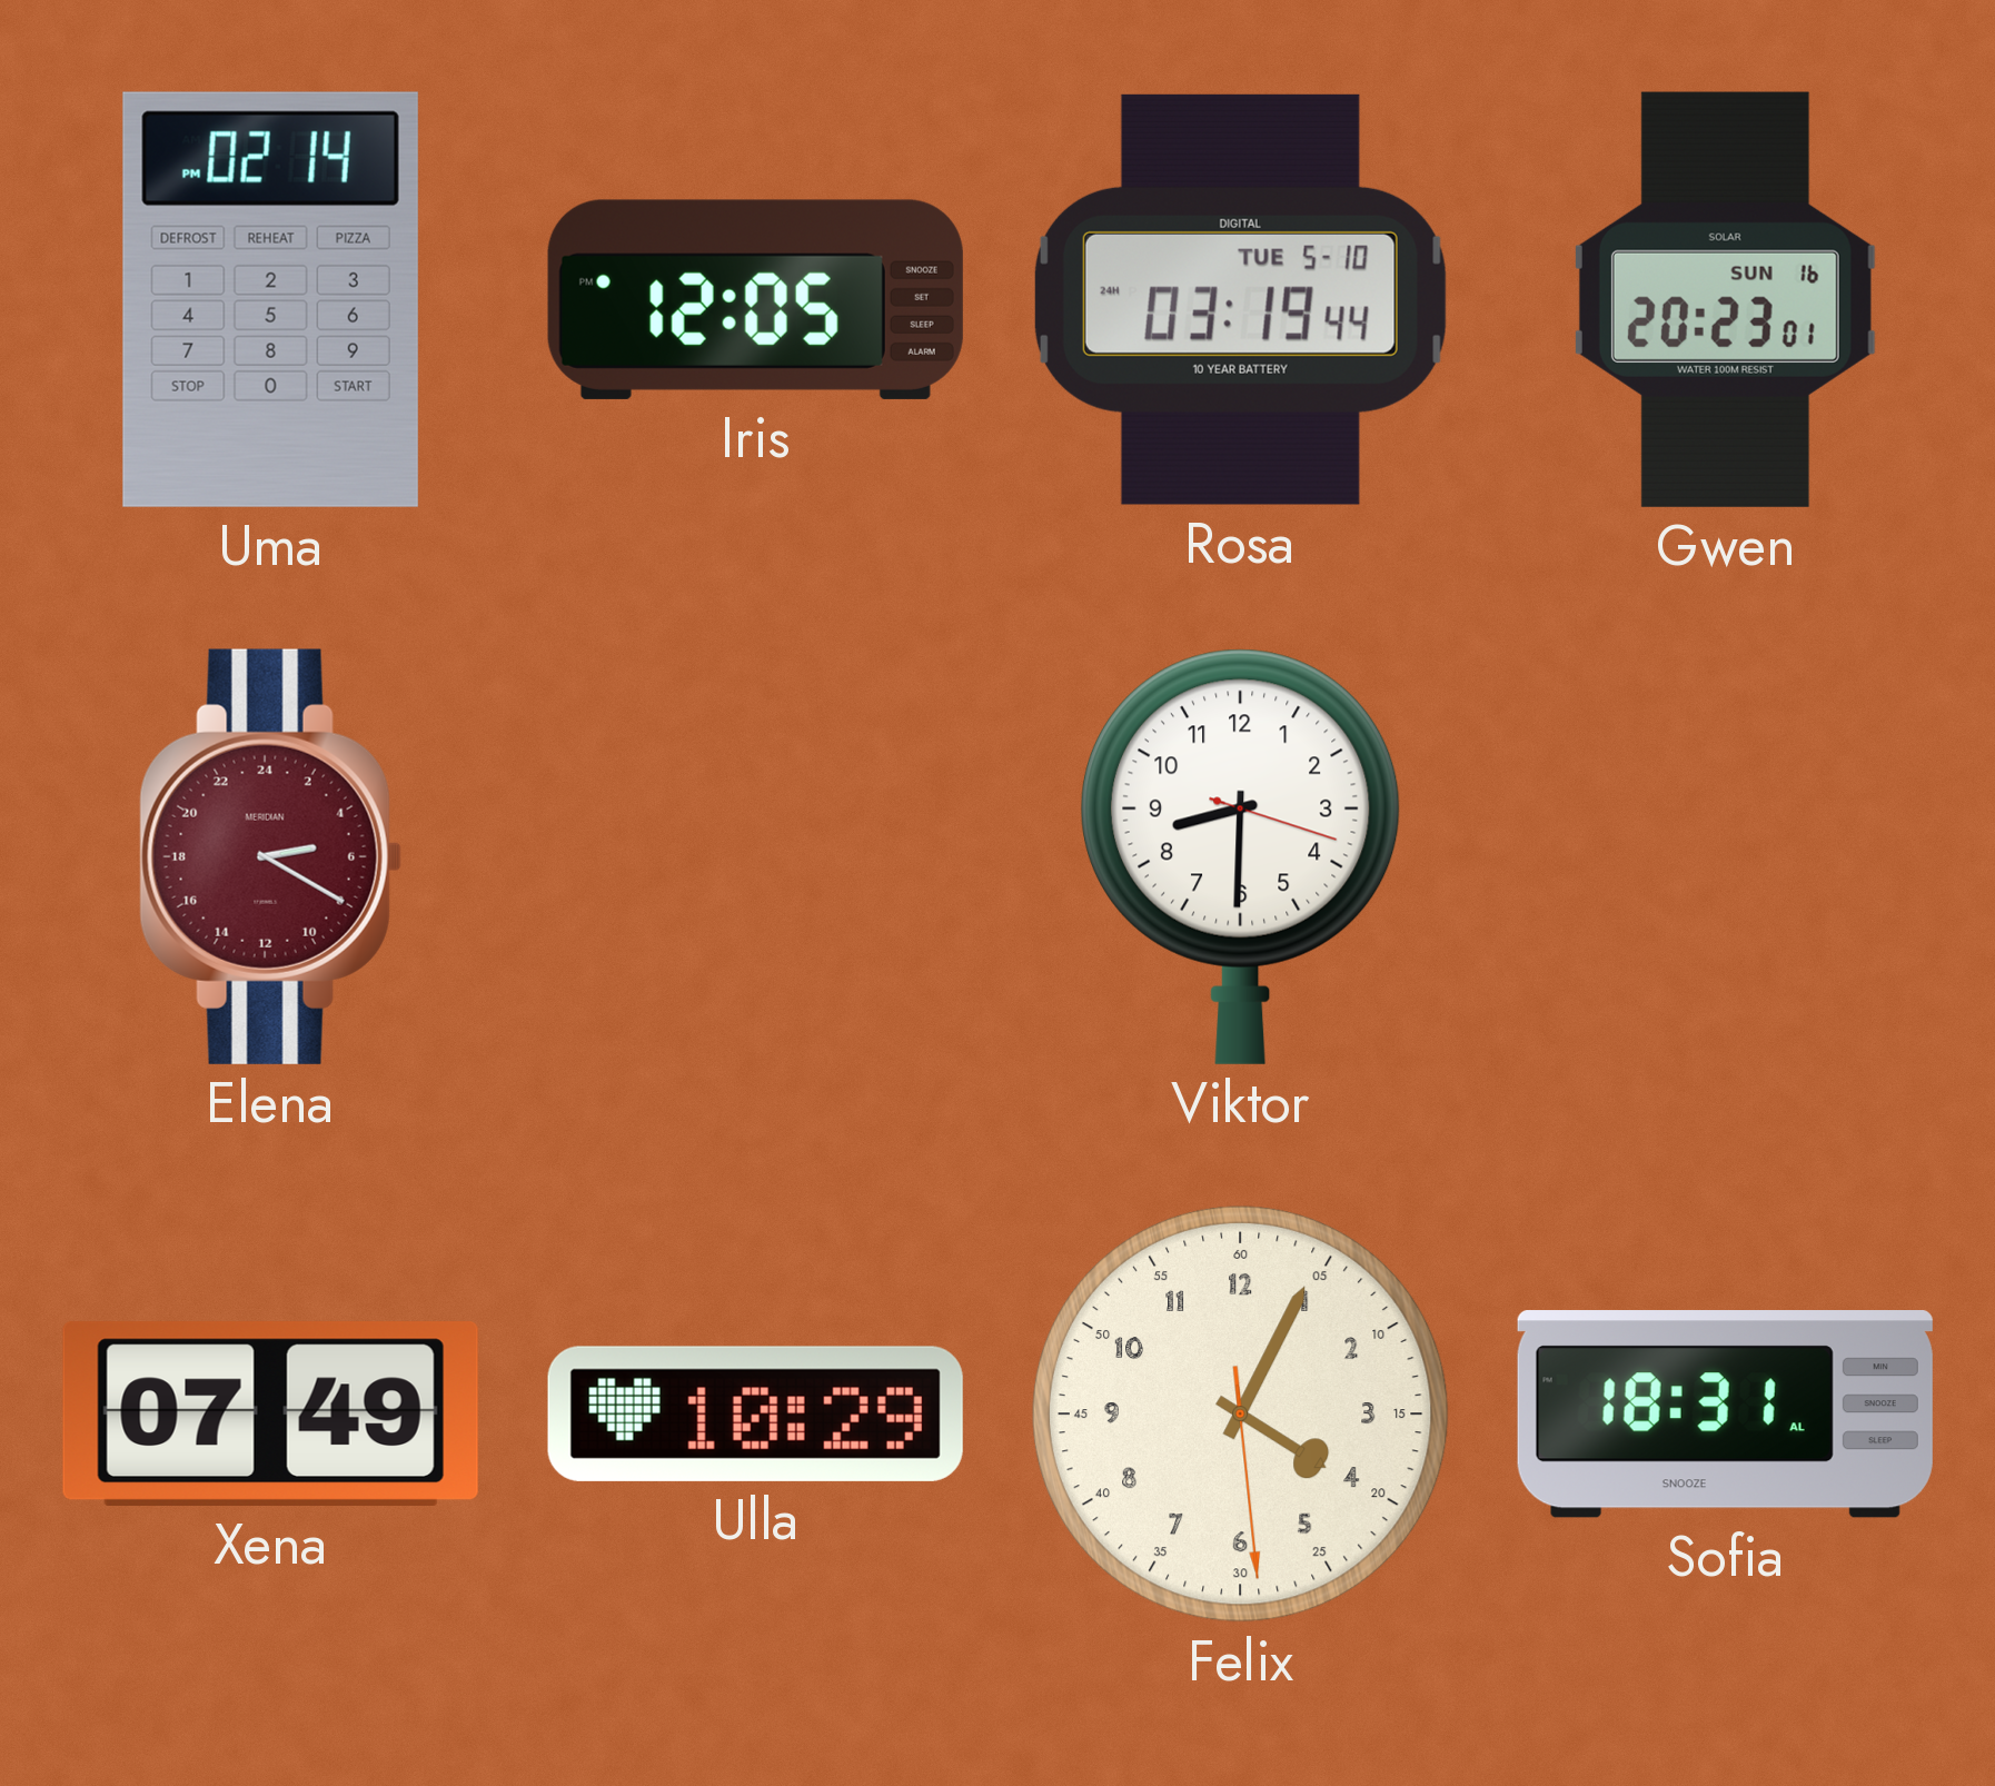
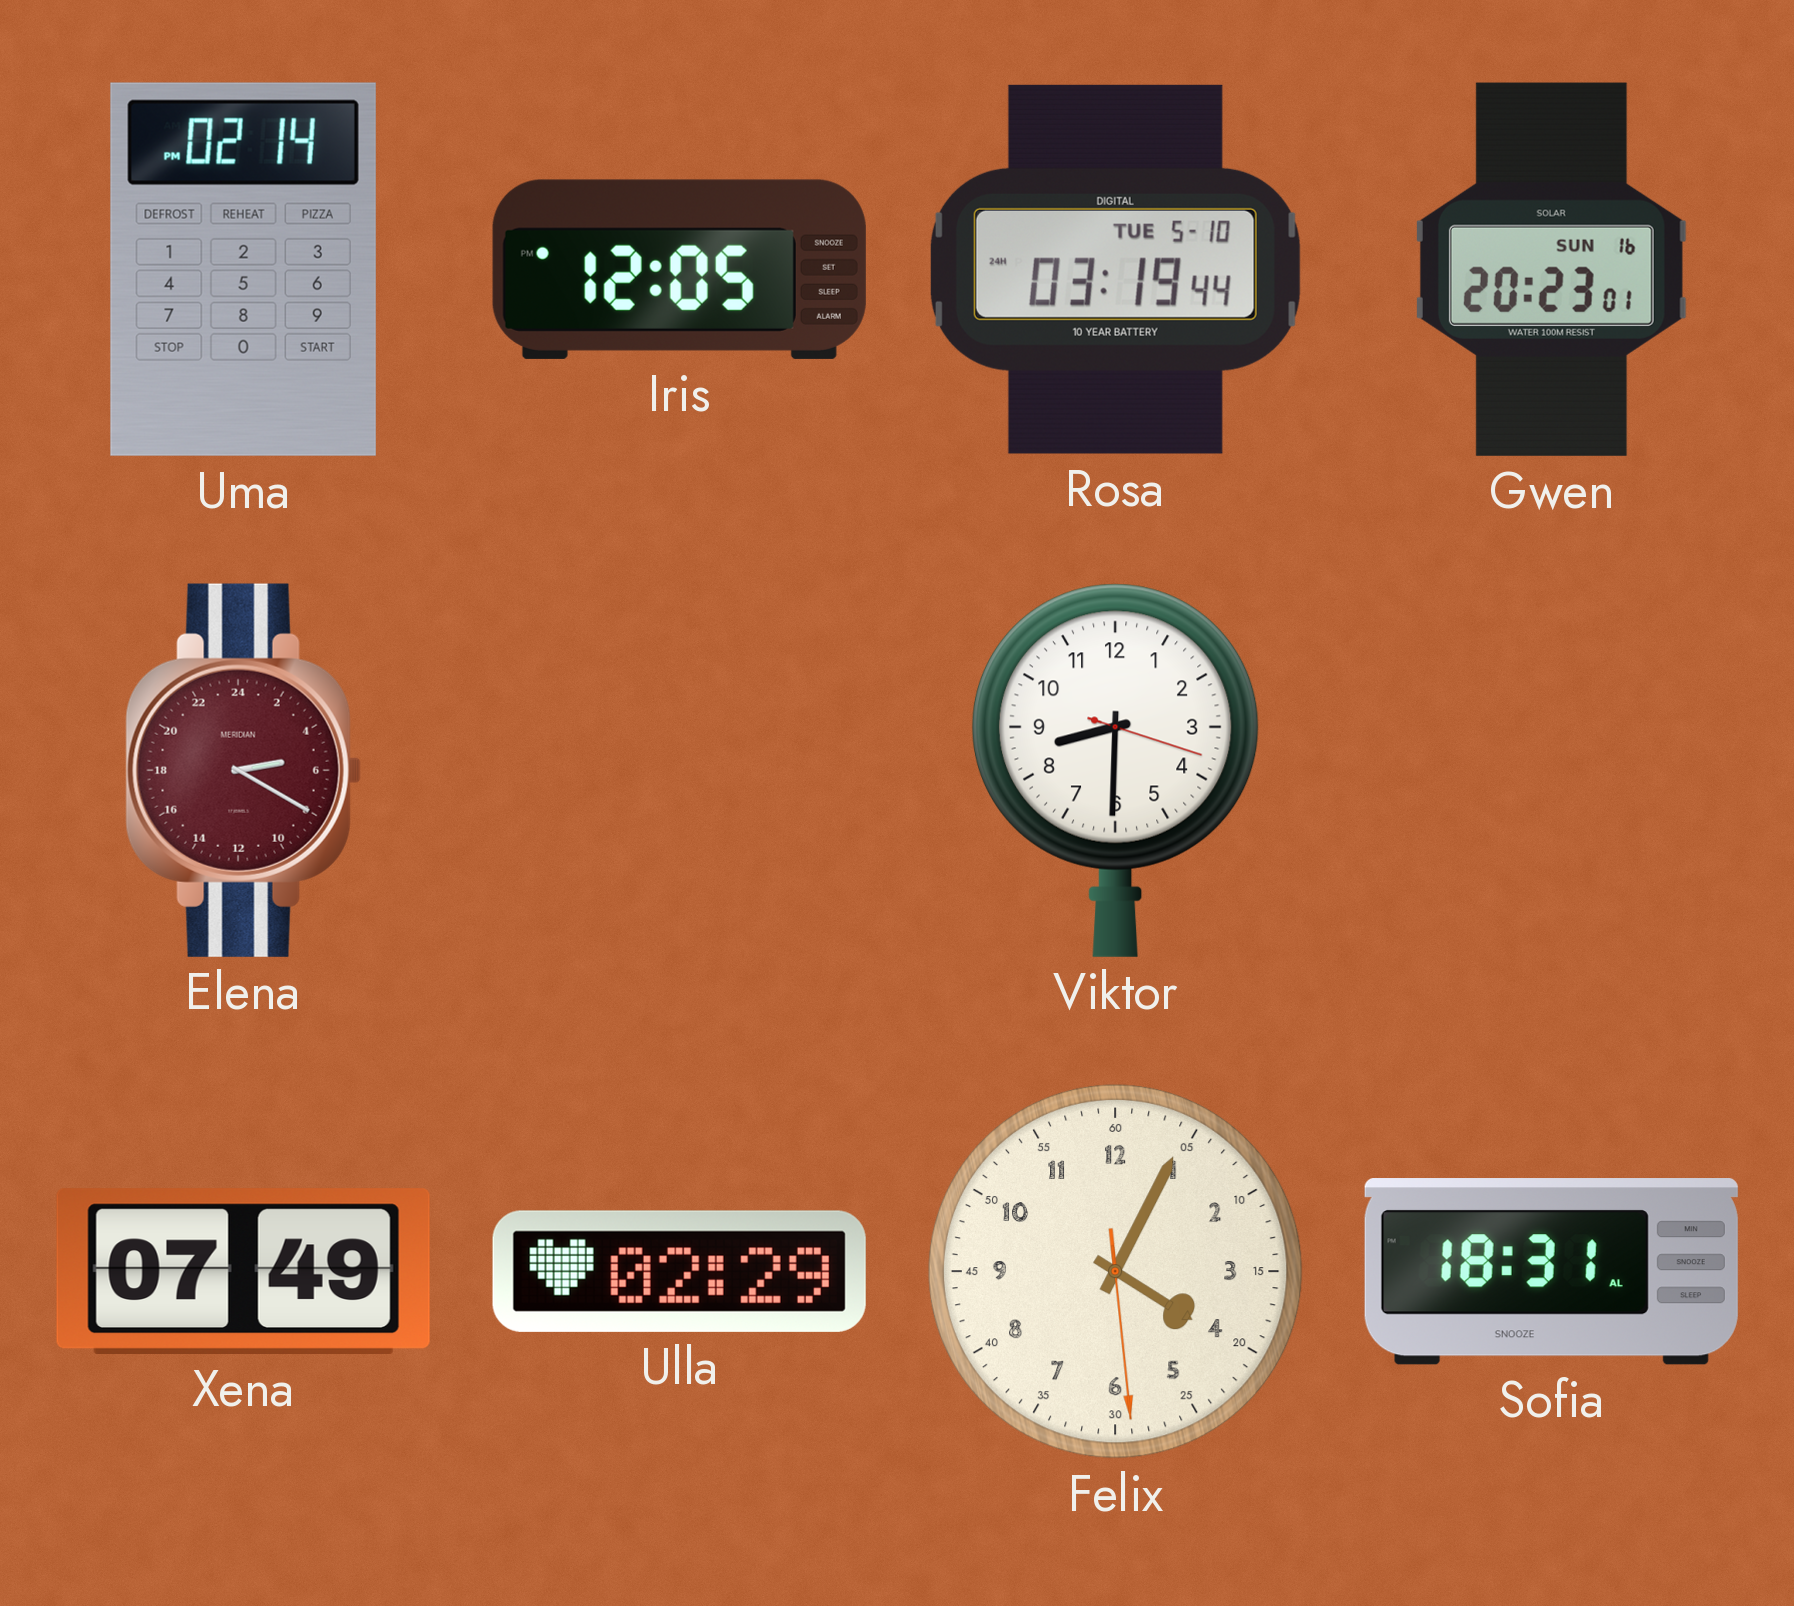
Ulla: 10:29 -> 02:29 (679, 1271)
